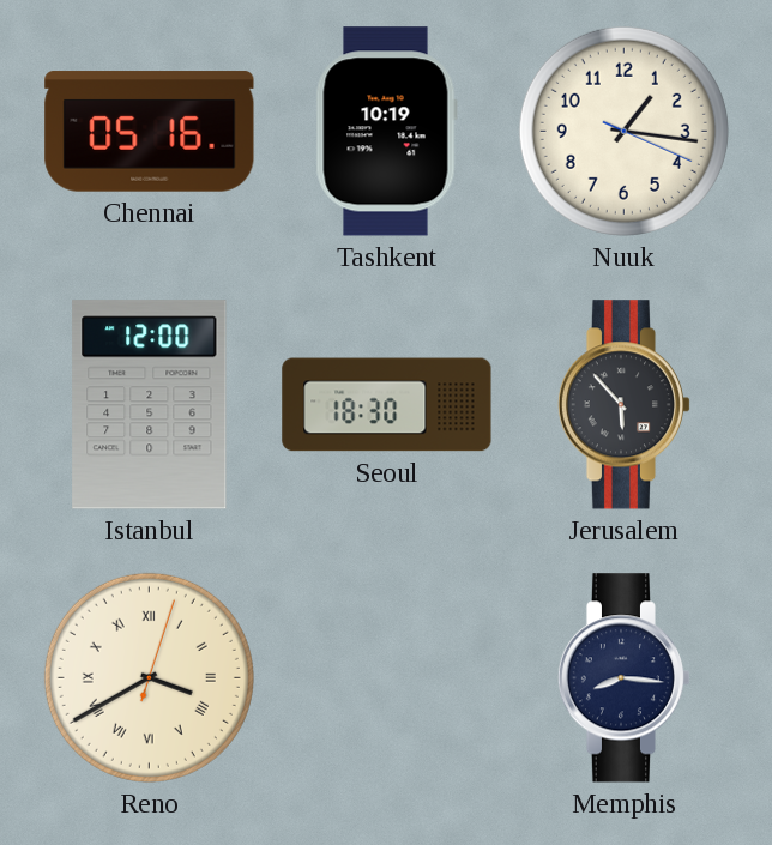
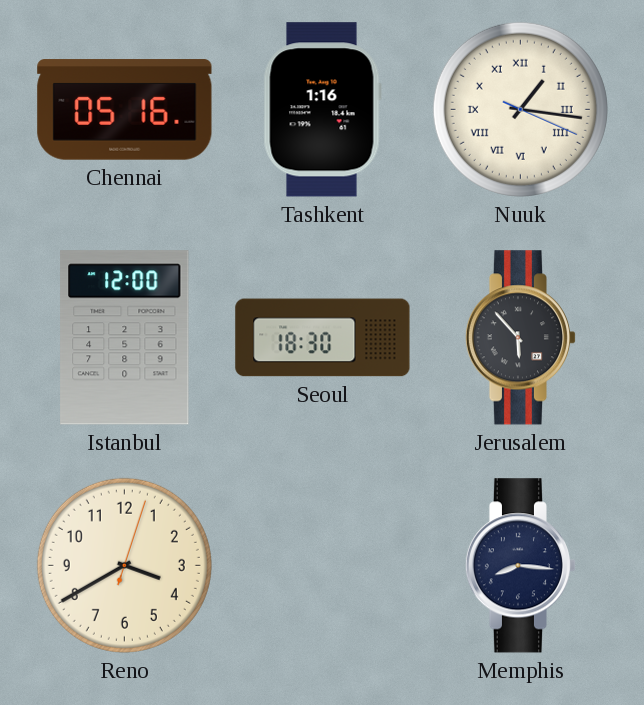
Tashkent: 10:19 -> 1:16 (322, 110)
Nuuk numerals: Arabic -> Roman (520, 109)
Reno numerals: Roman -> Arabic (124, 565)
